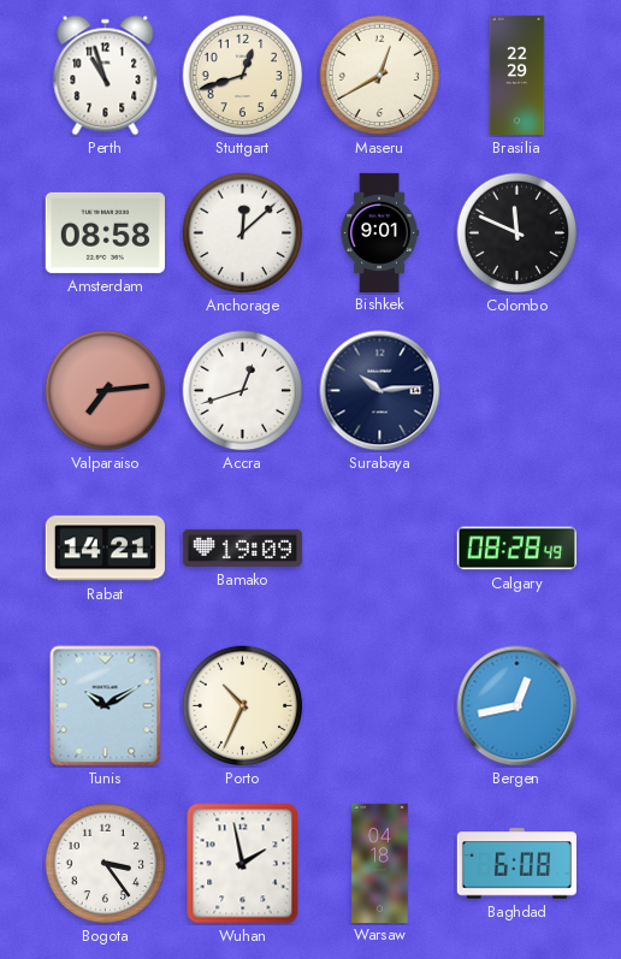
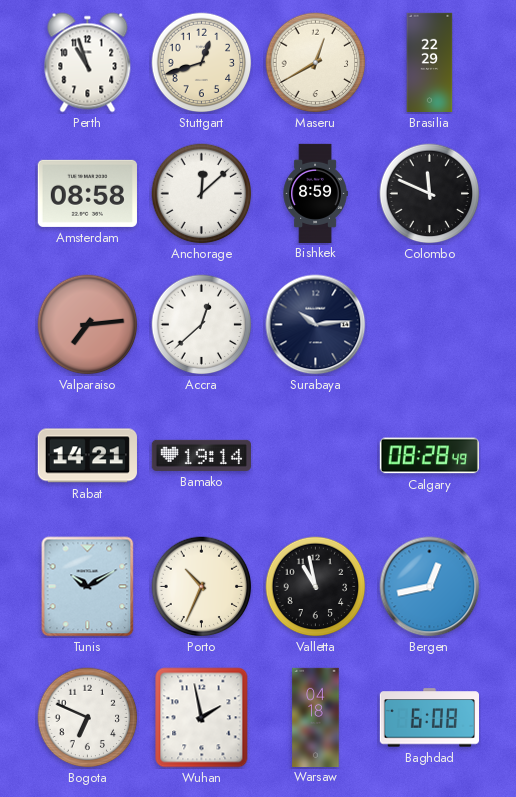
Bishkek: 9:01 -> 8:59 (315, 193)
Accra: 12:42 -> 12:38 (202, 325)
Bamako: 19:09 -> 19:14 (201, 455)
Valletta: none -> 10:58 (316, 587)
Bogota: 3:24 -> 6:49 (88, 718)
